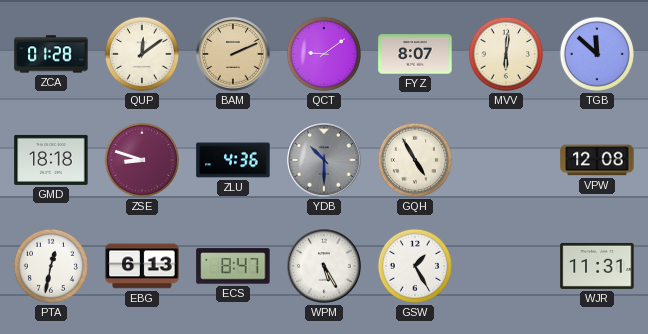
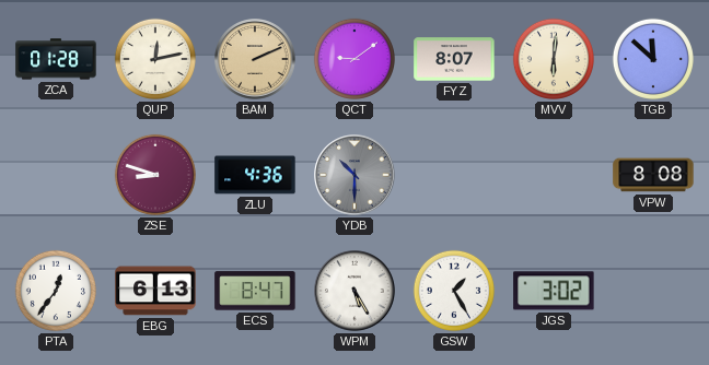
QUP: 12:09 -> 12:13 (155, 59)
GMD: 18:18 -> none (51, 160)
GQH: 4:55 -> none (415, 160)
VPW: 12:08 -> 8:08 (653, 175)
PTA: 12:32 -> 12:36 (56, 291)
JGS: none -> 3:02 (554, 291)
WJR: 11:31 -> none (597, 266)
